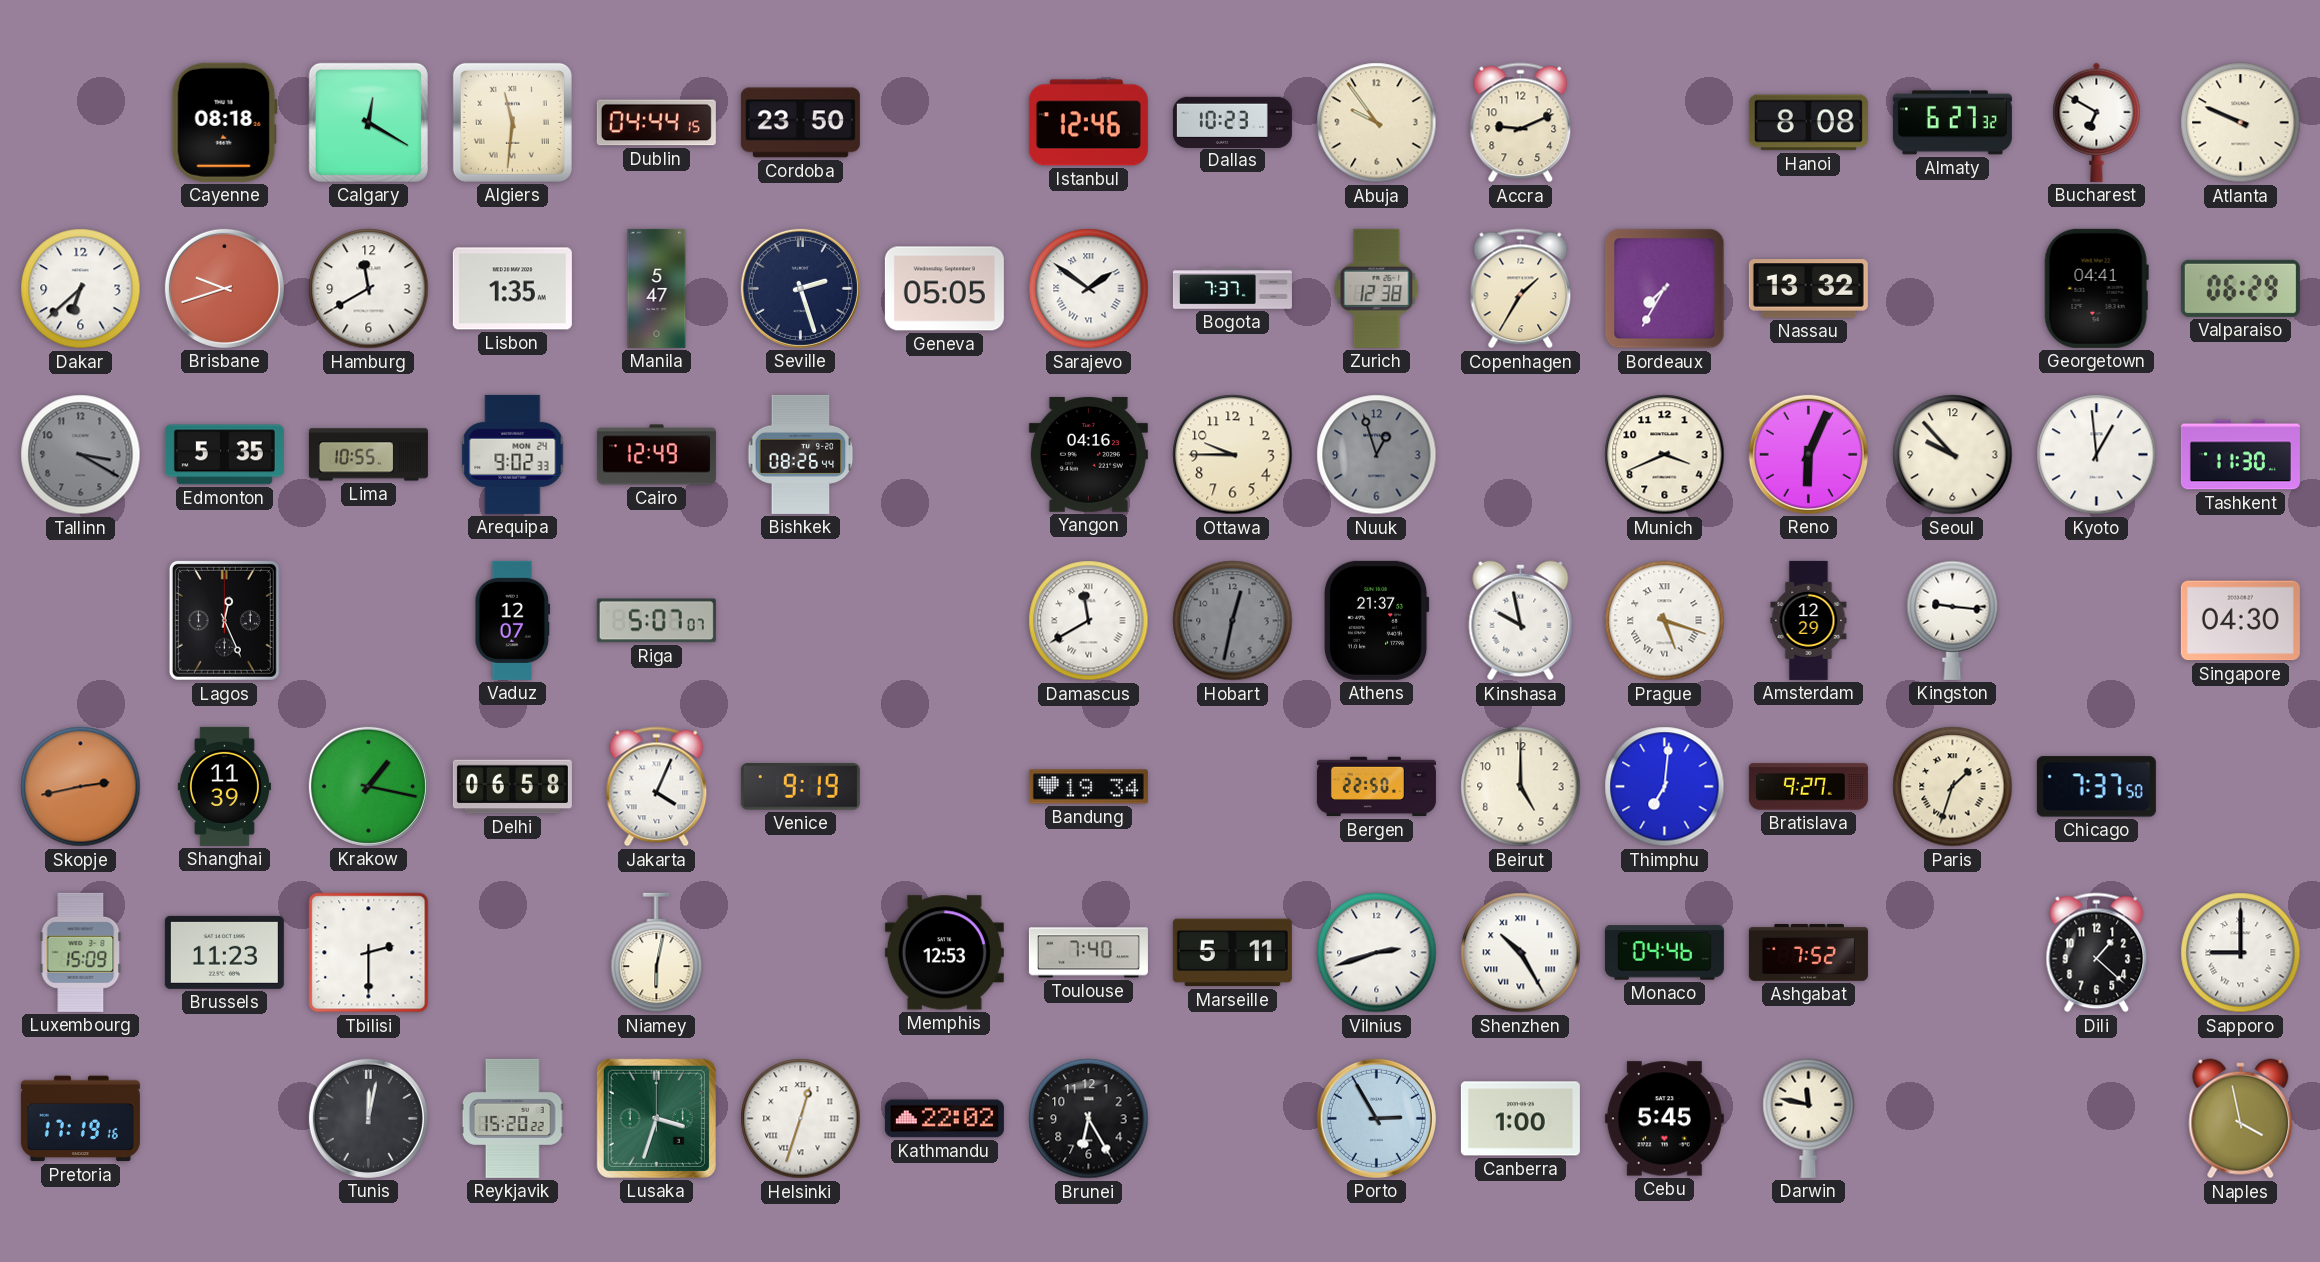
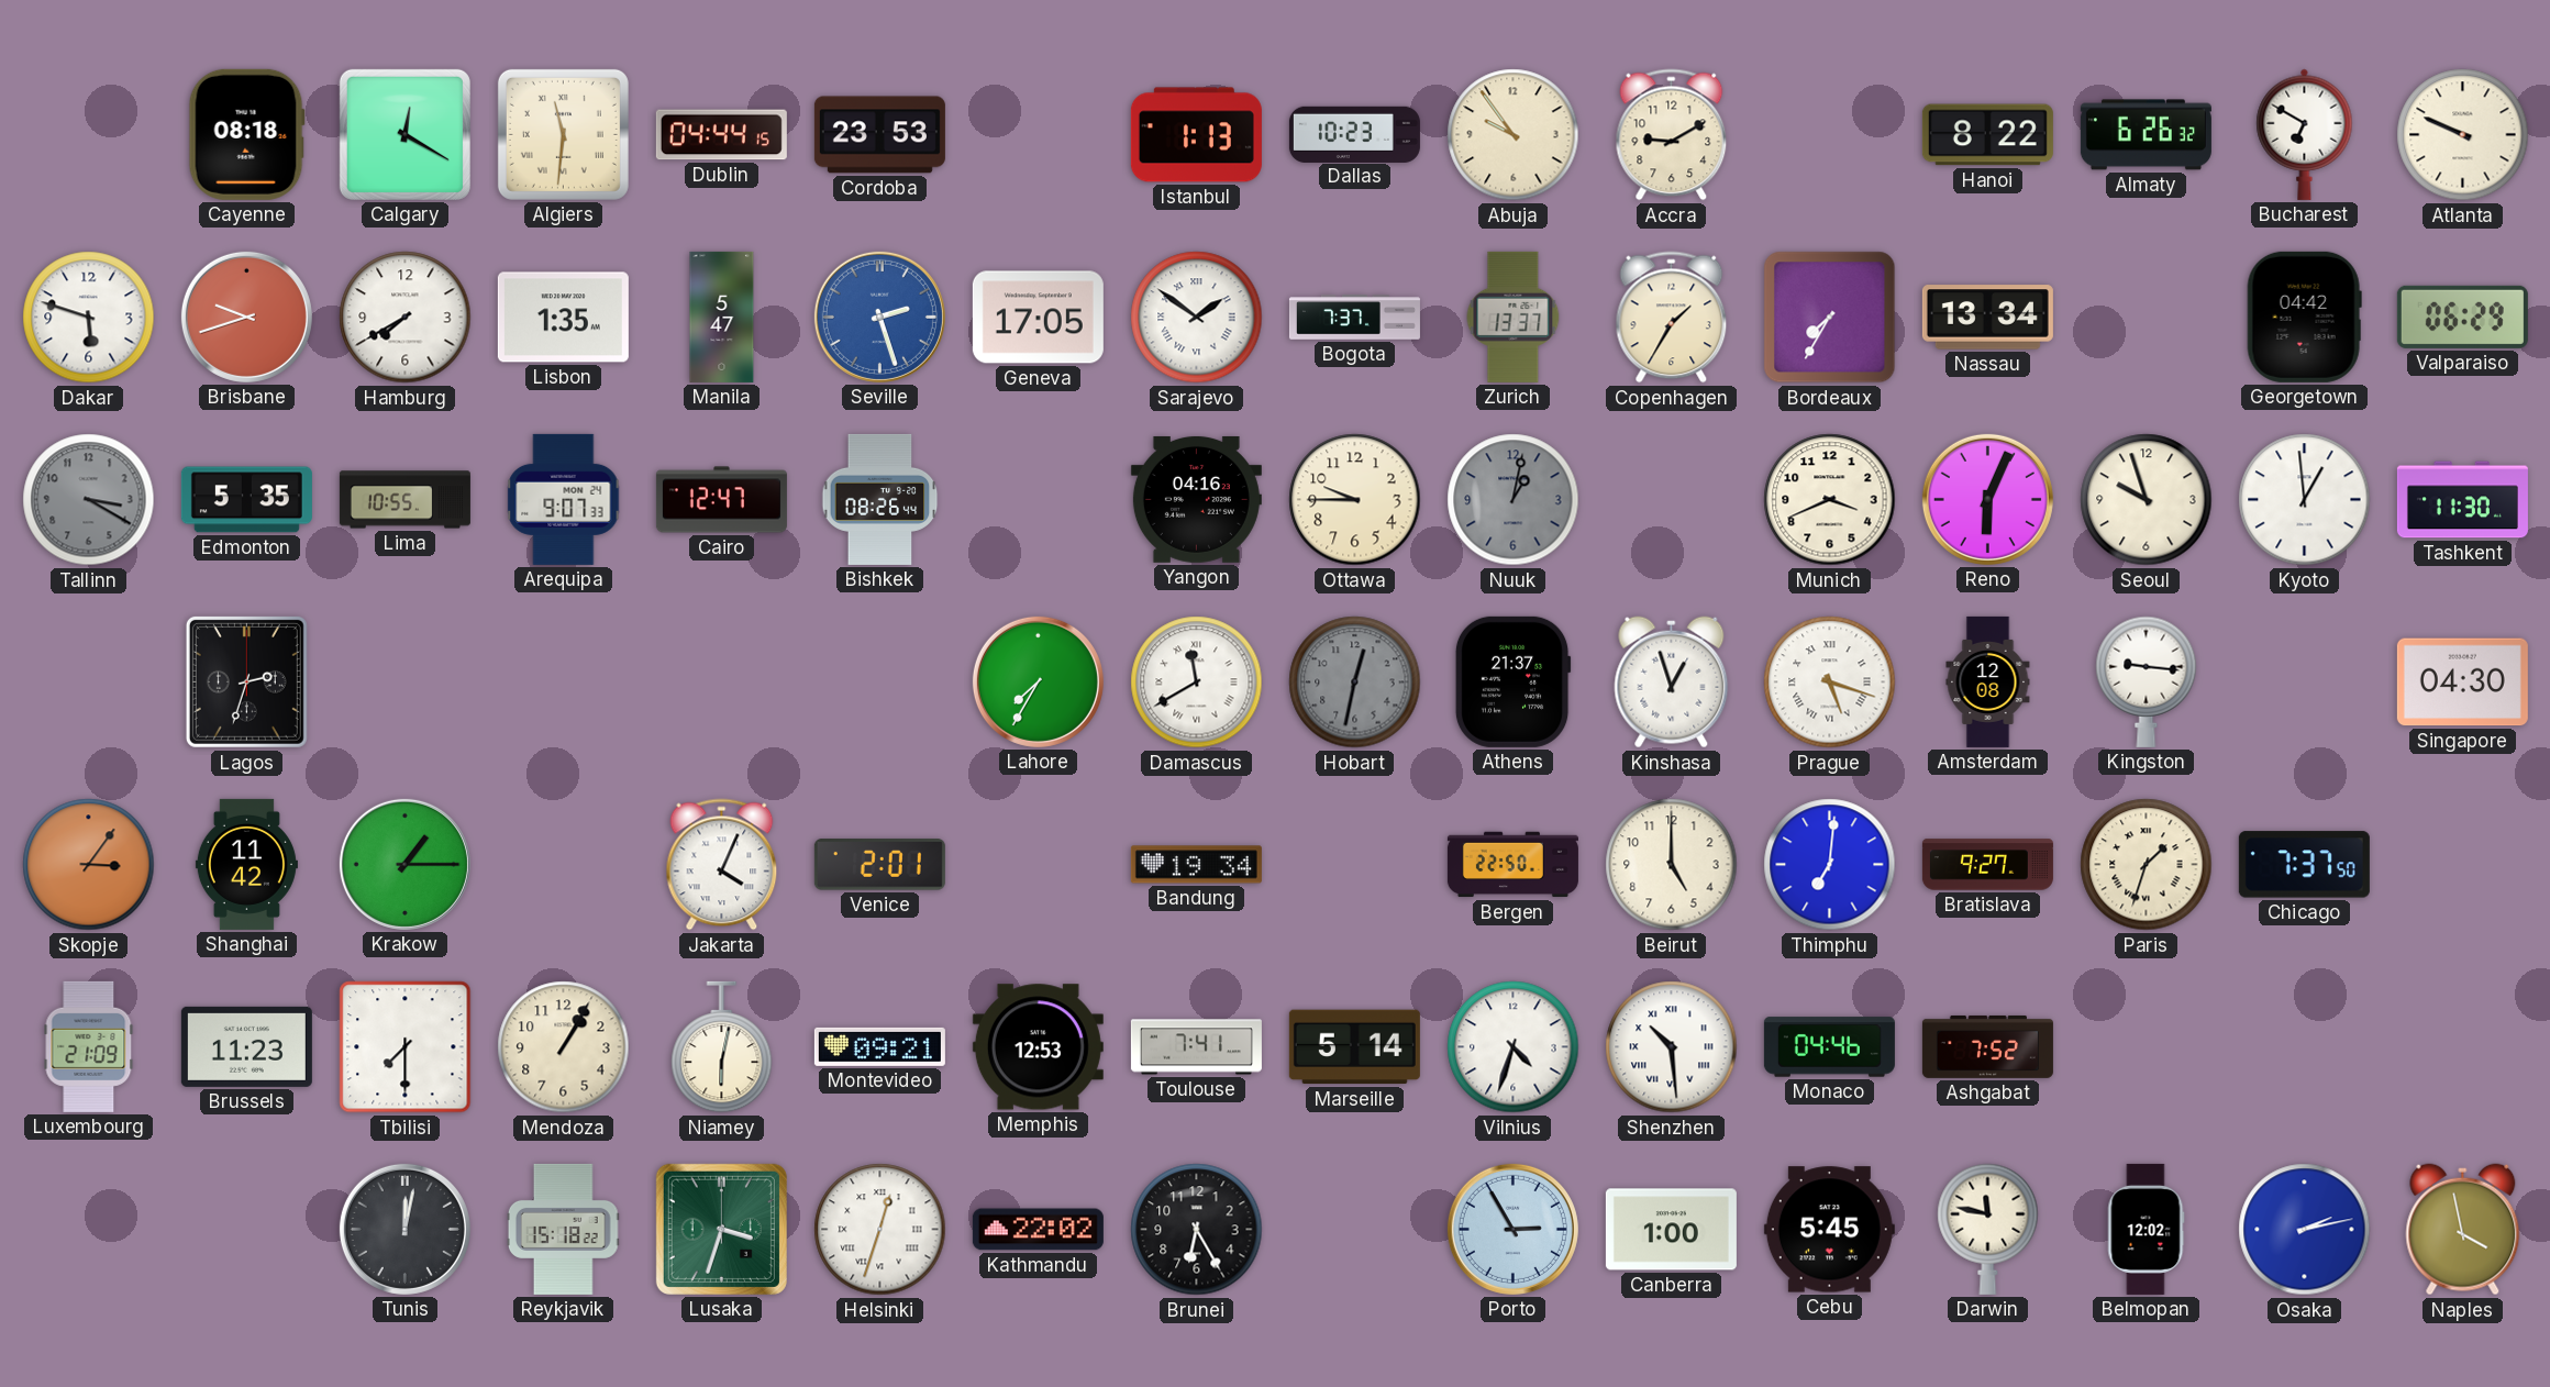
Cordoba: 23:50 -> 23:53 (879, 135)
Istanbul: 12:46 -> 1:13 (1196, 135)
Accra: 9:11 -> 9:10 (1672, 135)
Hanoi: 8:08 -> 8:22 (1987, 135)
Almaty: 6:27 -> 6:26 (2146, 135)
Dakar: 6:38 -> 5:48 (89, 318)
Hamburg: 11:40 -> 7:40 (406, 318)
Seville dial: navy -> blue (879, 317)
Geneva: 05:05 -> 17:05 (1038, 318)
Zurich: 12:38 -> 13:37 (1514, 317)
Nassau: 13:32 -> 13:34 (1987, 318)
Georgetown: 04:41 -> 04:42 (2304, 317)
Arequipa: 9:02 -> 9:07 (564, 499)
Cairo: 12:49 -> 12:47 (721, 500)
Nuuk: 12:57 -> 1:02 (1514, 500)
Seoul: 9:53 -> 9:57 (2147, 500)
Lagos: 12:26 -> 2:33 (246, 681)
Vaduz: 12:07 -> none (513, 620)
Riga: 5:07 -> none (656, 621)
Lahore: none -> 7:35 (1038, 681)
Kinshasa: 9:58 -> 12:57 (1672, 683)
Amsterdam: 12:29 -> 12:08 (1988, 681)
Skopje: 2:43 -> 3:06 (89, 865)
Shanghai: 11:39 -> 11:42 (246, 864)
Krakow: 1:17 -> 1:15 (404, 864)
Delhi: 06:58 -> none (512, 787)
Venice: 9:19 -> 2:01 (879, 865)
Luxembourg: 15:09 -> 21:09 (89, 1046)
Tbilisi: 2:30 -> 7:30 (406, 1047)
Mendoza: none -> 1:05 (564, 1047)
Montevideo: none -> 09:21 (879, 1046)
Toulouse: 7:40 -> 7:41 (1196, 1047)
Marseille: 5:11 -> 5:14 (1354, 1047)
Vilnius: 2:42 -> 4:33 (1514, 1047)
Shenzhen: 10:25 -> 10:29 (1672, 1047)
Dili: 1:22 -> none (2097, 953)
Sapporo: 9:00 -> none (2241, 953)
Pretoria: 17:19 -> none (80, 1119)
Reykjavik: 15:20 -> 15:18 (563, 1229)
Belmopan: none -> 12:02 (2146, 1229)
Osaka: none -> 2:13 (2305, 1230)
